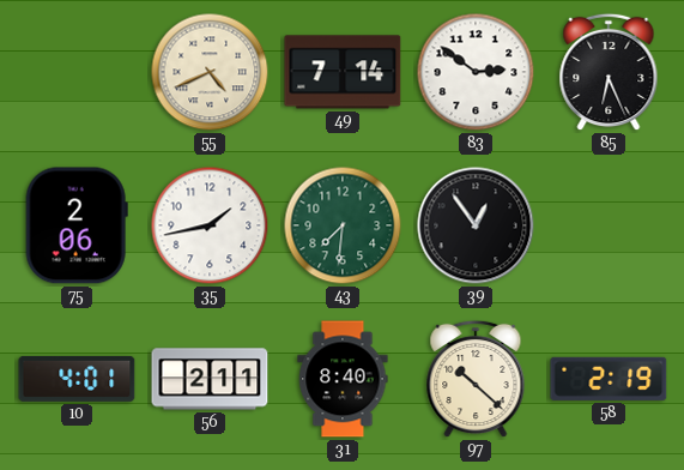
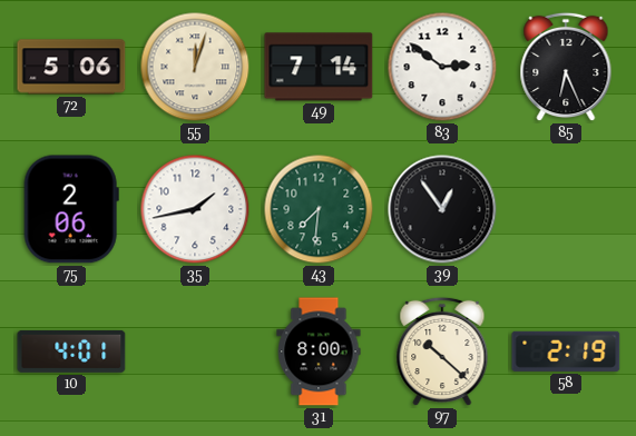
72: none -> 5:06 (71, 67)
55: 4:41 -> 12:03 (195, 67)
56: 2:11 -> none (210, 379)
31: 8:40 -> 8:00 (319, 351)
